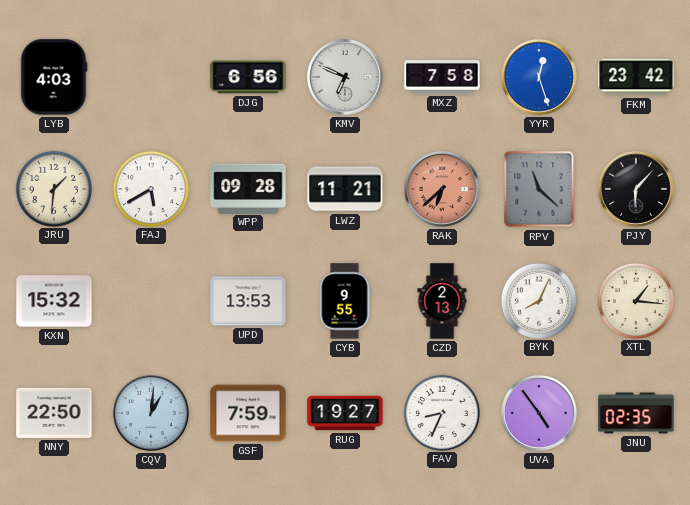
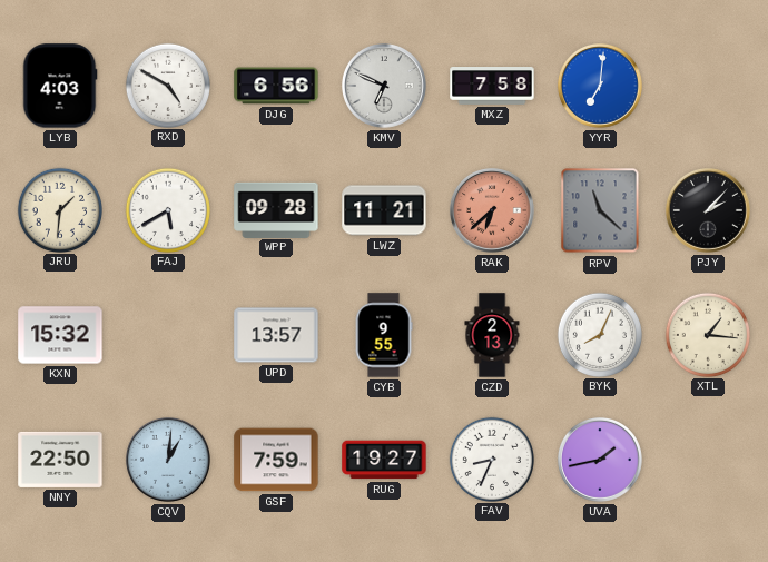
RXD: none -> 4:50 (167, 85)
YYR: 12:27 -> 7:01 (600, 86)
FKM: 23:42 -> none (636, 77)
PJY: 6:07 -> 2:07 (708, 210)
UPD: 13:53 -> 13:57 (276, 335)
UVA: 4:54 -> 1:43 (600, 460)
JNU: 02:35 -> none (636, 413)
